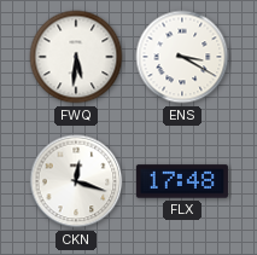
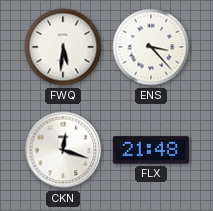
ENS: 3:20 -> 3:23 (151, 47)
FLX: 17:48 -> 21:48 (151, 150)
